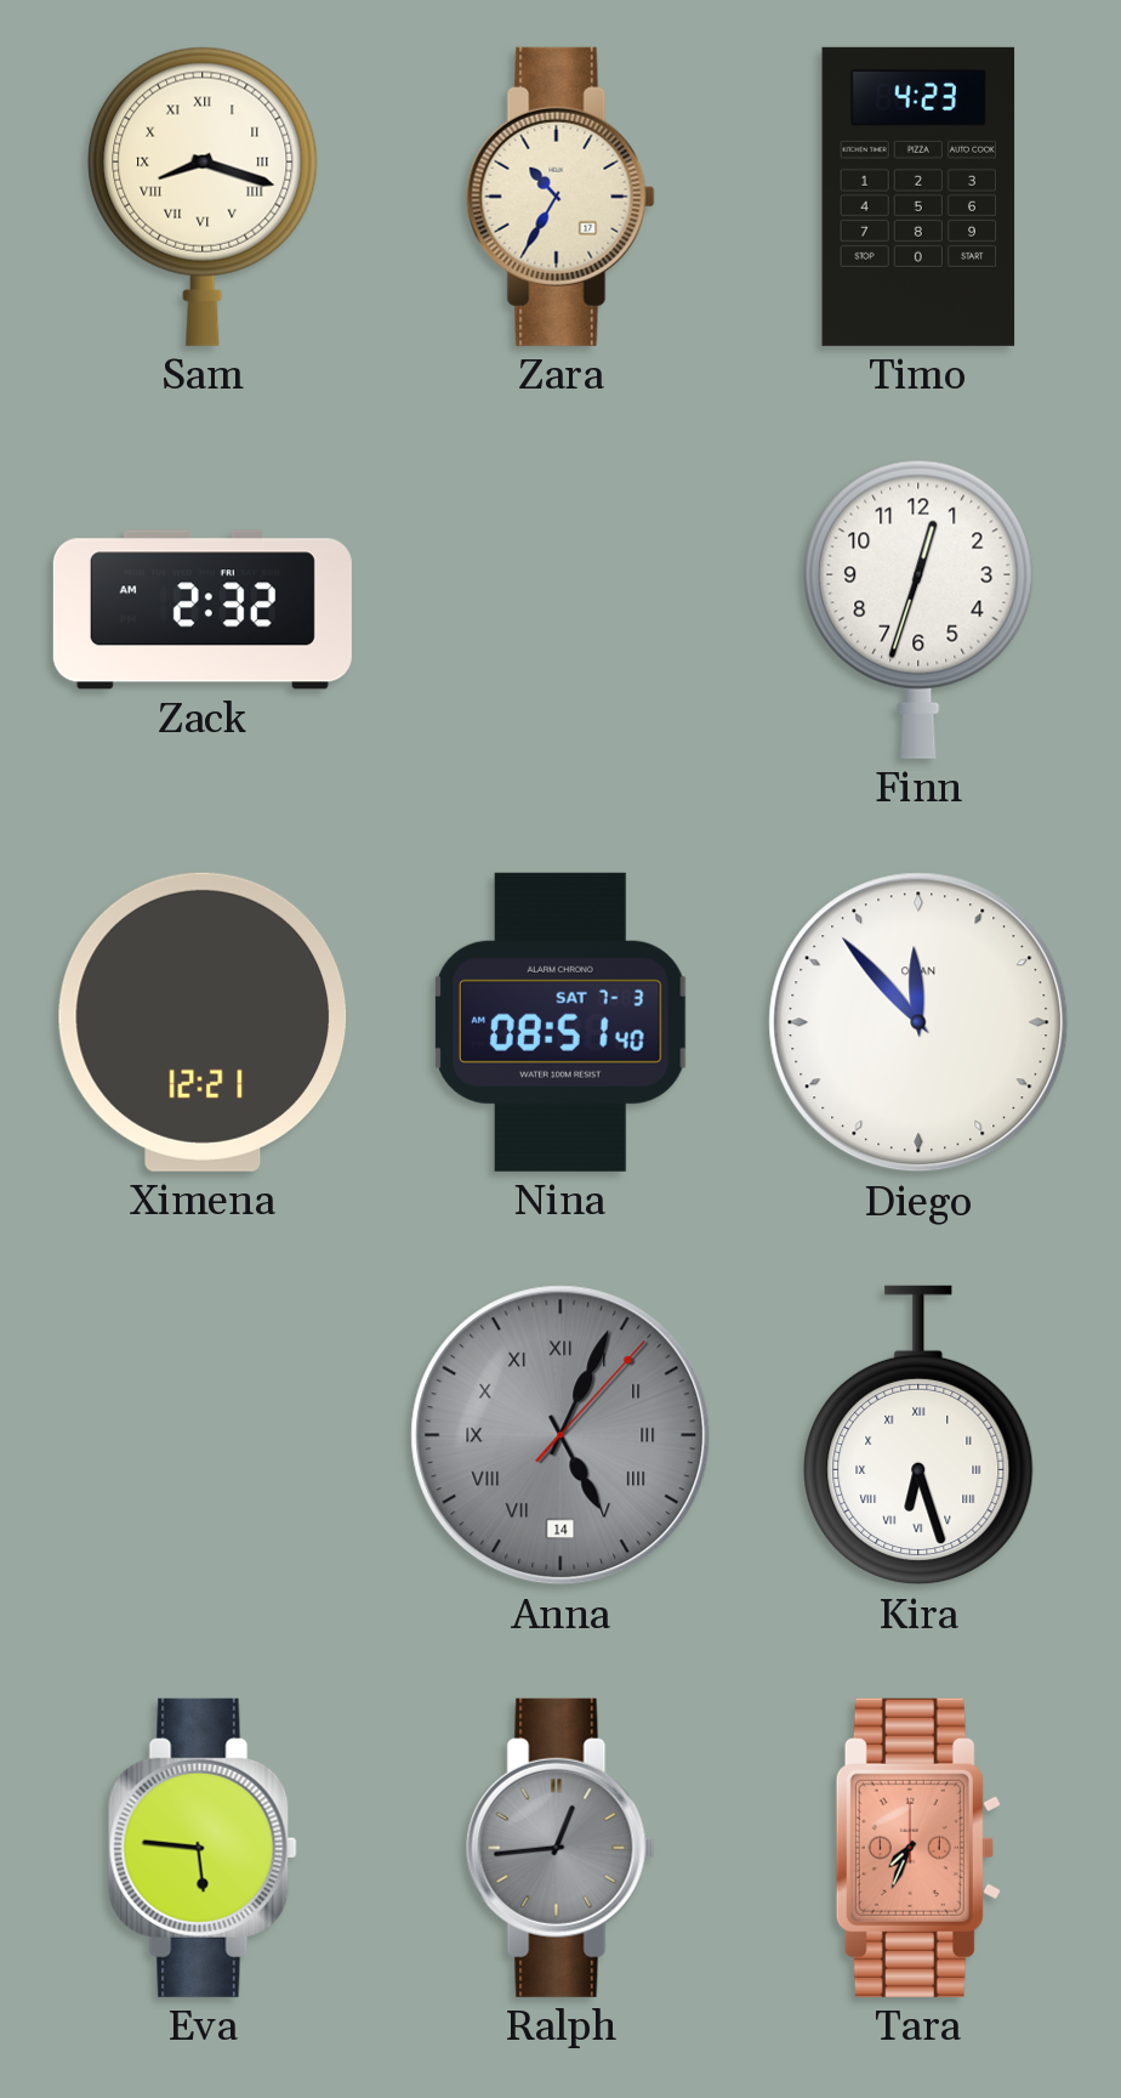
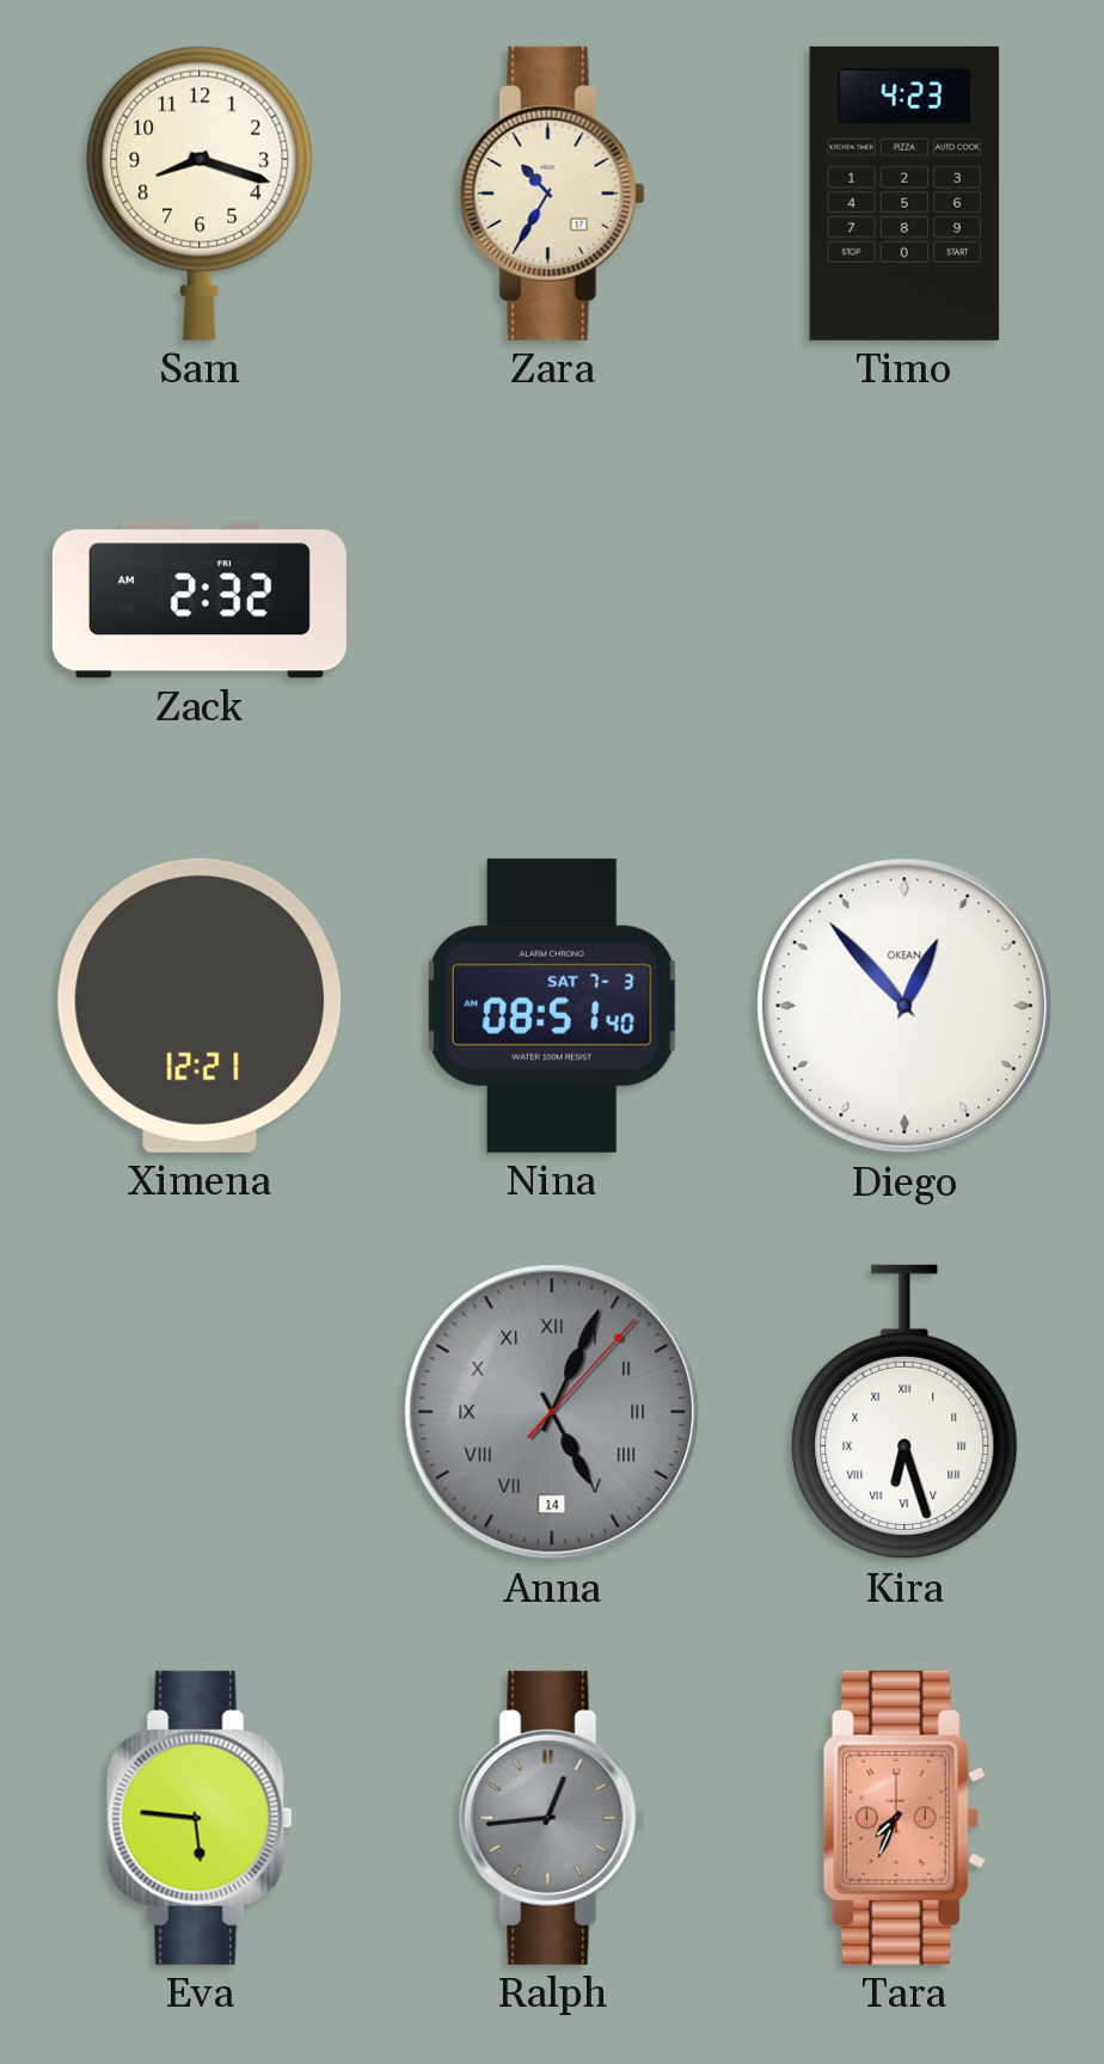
Sam numerals: Roman -> Arabic (200, 193)
Finn: 12:33 -> none (918, 609)
Diego: 11:53 -> 12:53 (904, 1006)
